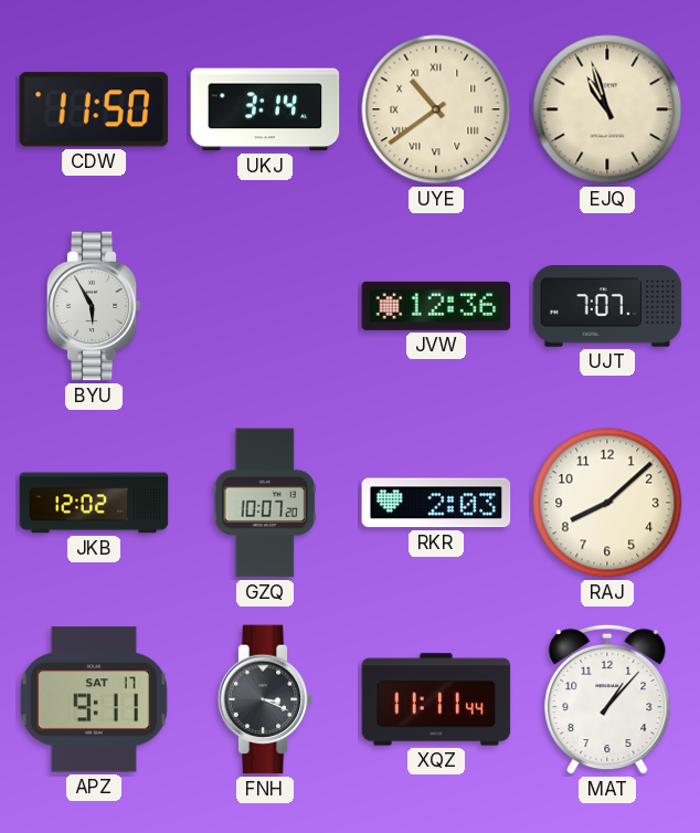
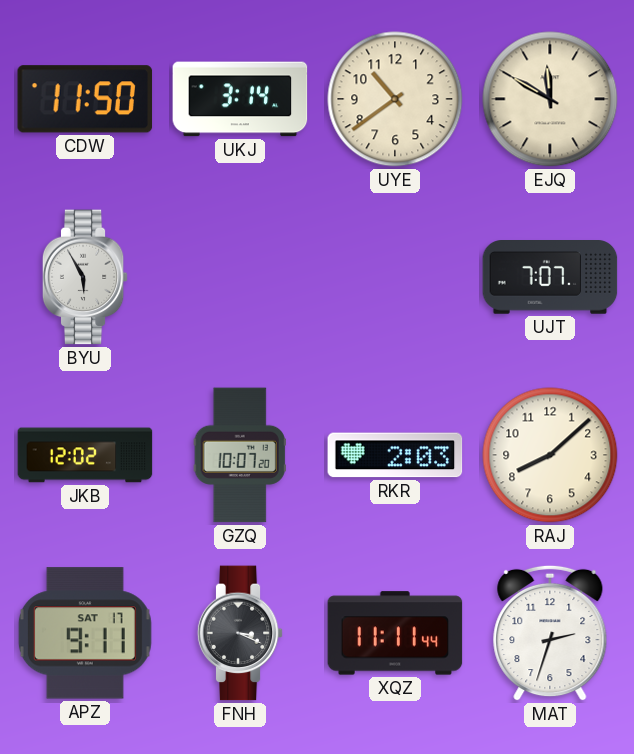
UYE numerals: Roman -> Arabic (395, 99)
EJQ: 10:57 -> 11:50 (550, 99)
JVW: 12:36 -> none (436, 306)
MAT: 1:07 -> 2:33 (550, 633)
